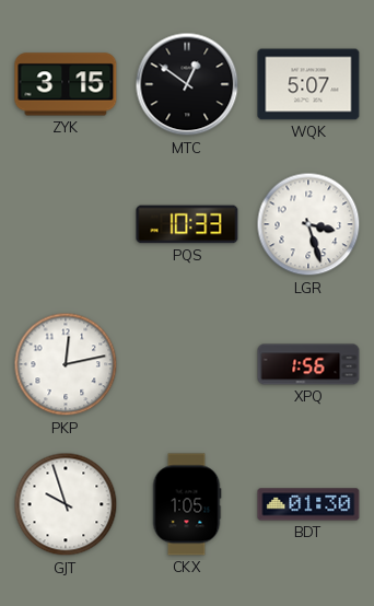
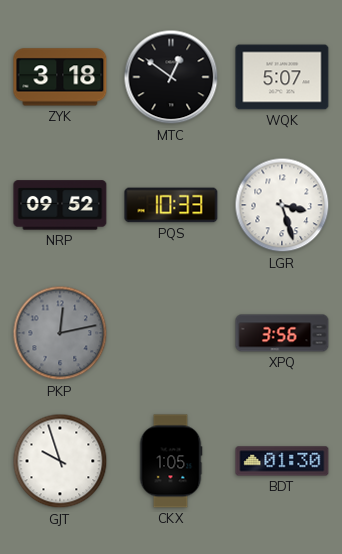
ZYK: 3:15 -> 3:18 (60, 77)
NRP: none -> 09:52 (60, 205)
PKP dial: white -> grey (60, 333)
XPQ: 1:56 -> 3:56 (282, 333)
